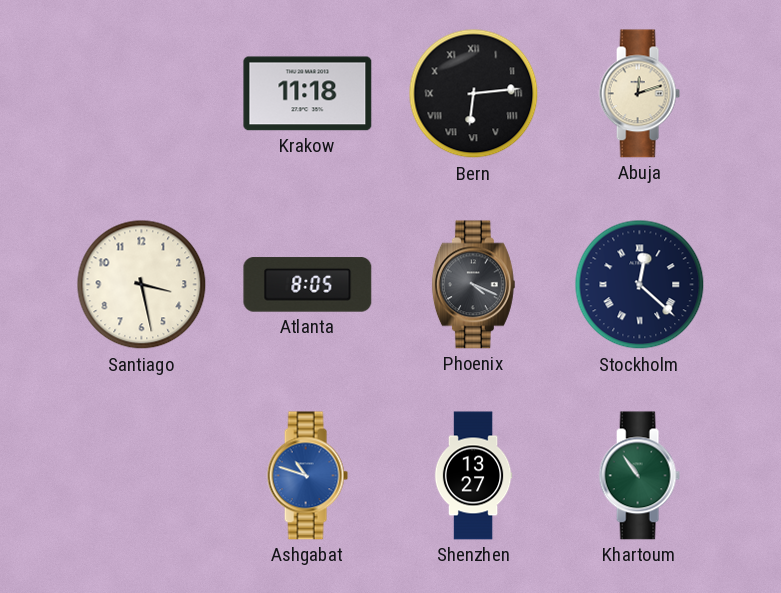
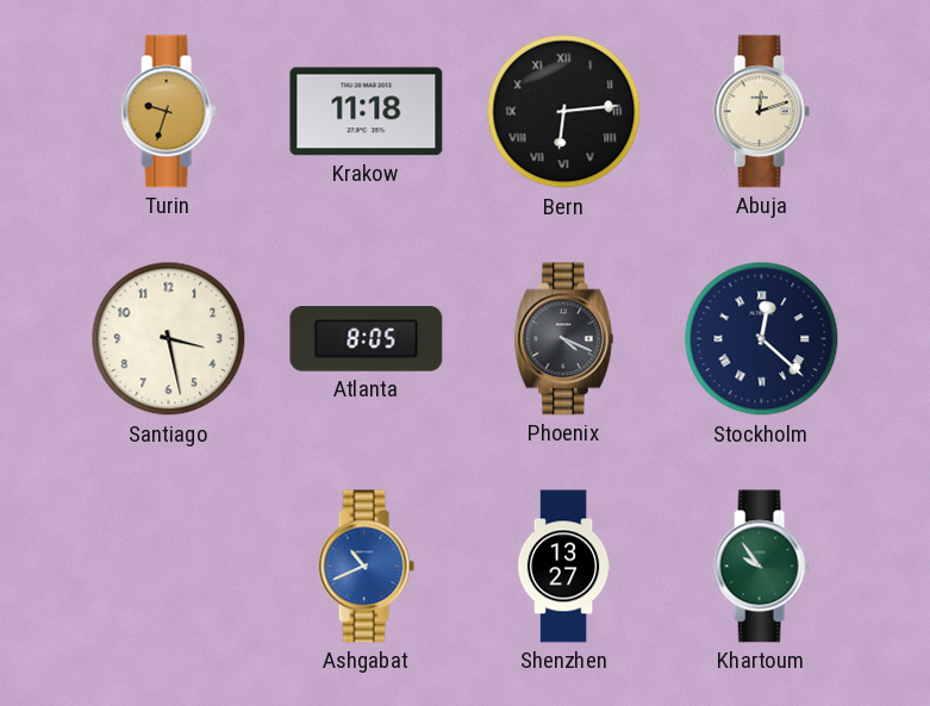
Turin: none -> 9:33 (168, 112)
Ashgabat: 10:48 -> 10:41 (366, 567)
Khartoum: 10:54 -> 9:54 (761, 567)
